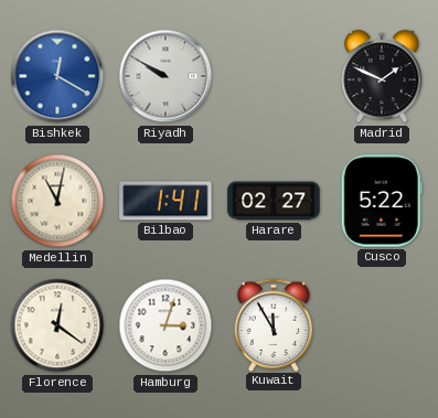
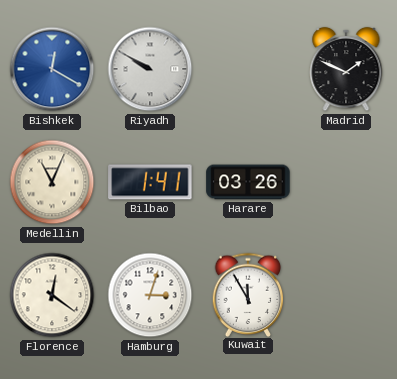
Medellin: 11:02 -> 11:04 (52, 182)
Harare: 02:27 -> 03:26 (248, 182)
Cusco: 5:22 -> none (382, 201)
